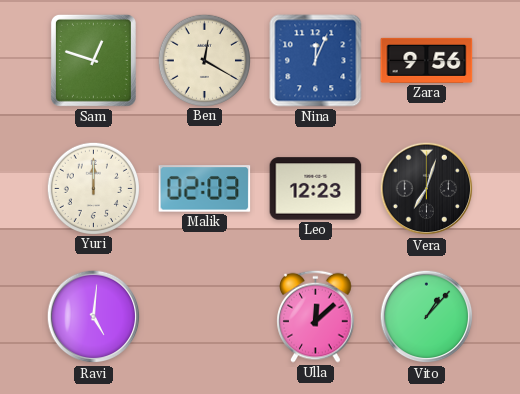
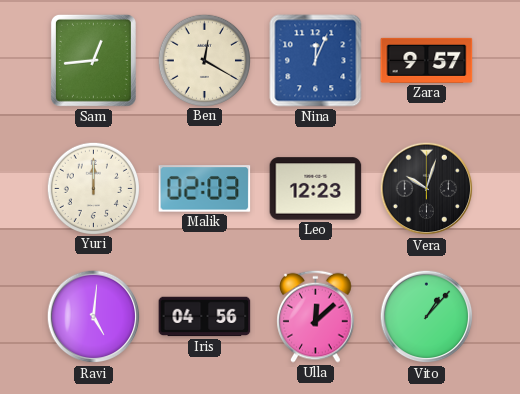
Sam: 12:48 -> 12:44 (93, 60)
Zara: 9:56 -> 9:57 (427, 60)
Vera: 7:03 -> 10:03 (427, 189)
Iris: none -> 04:56 (205, 317)
